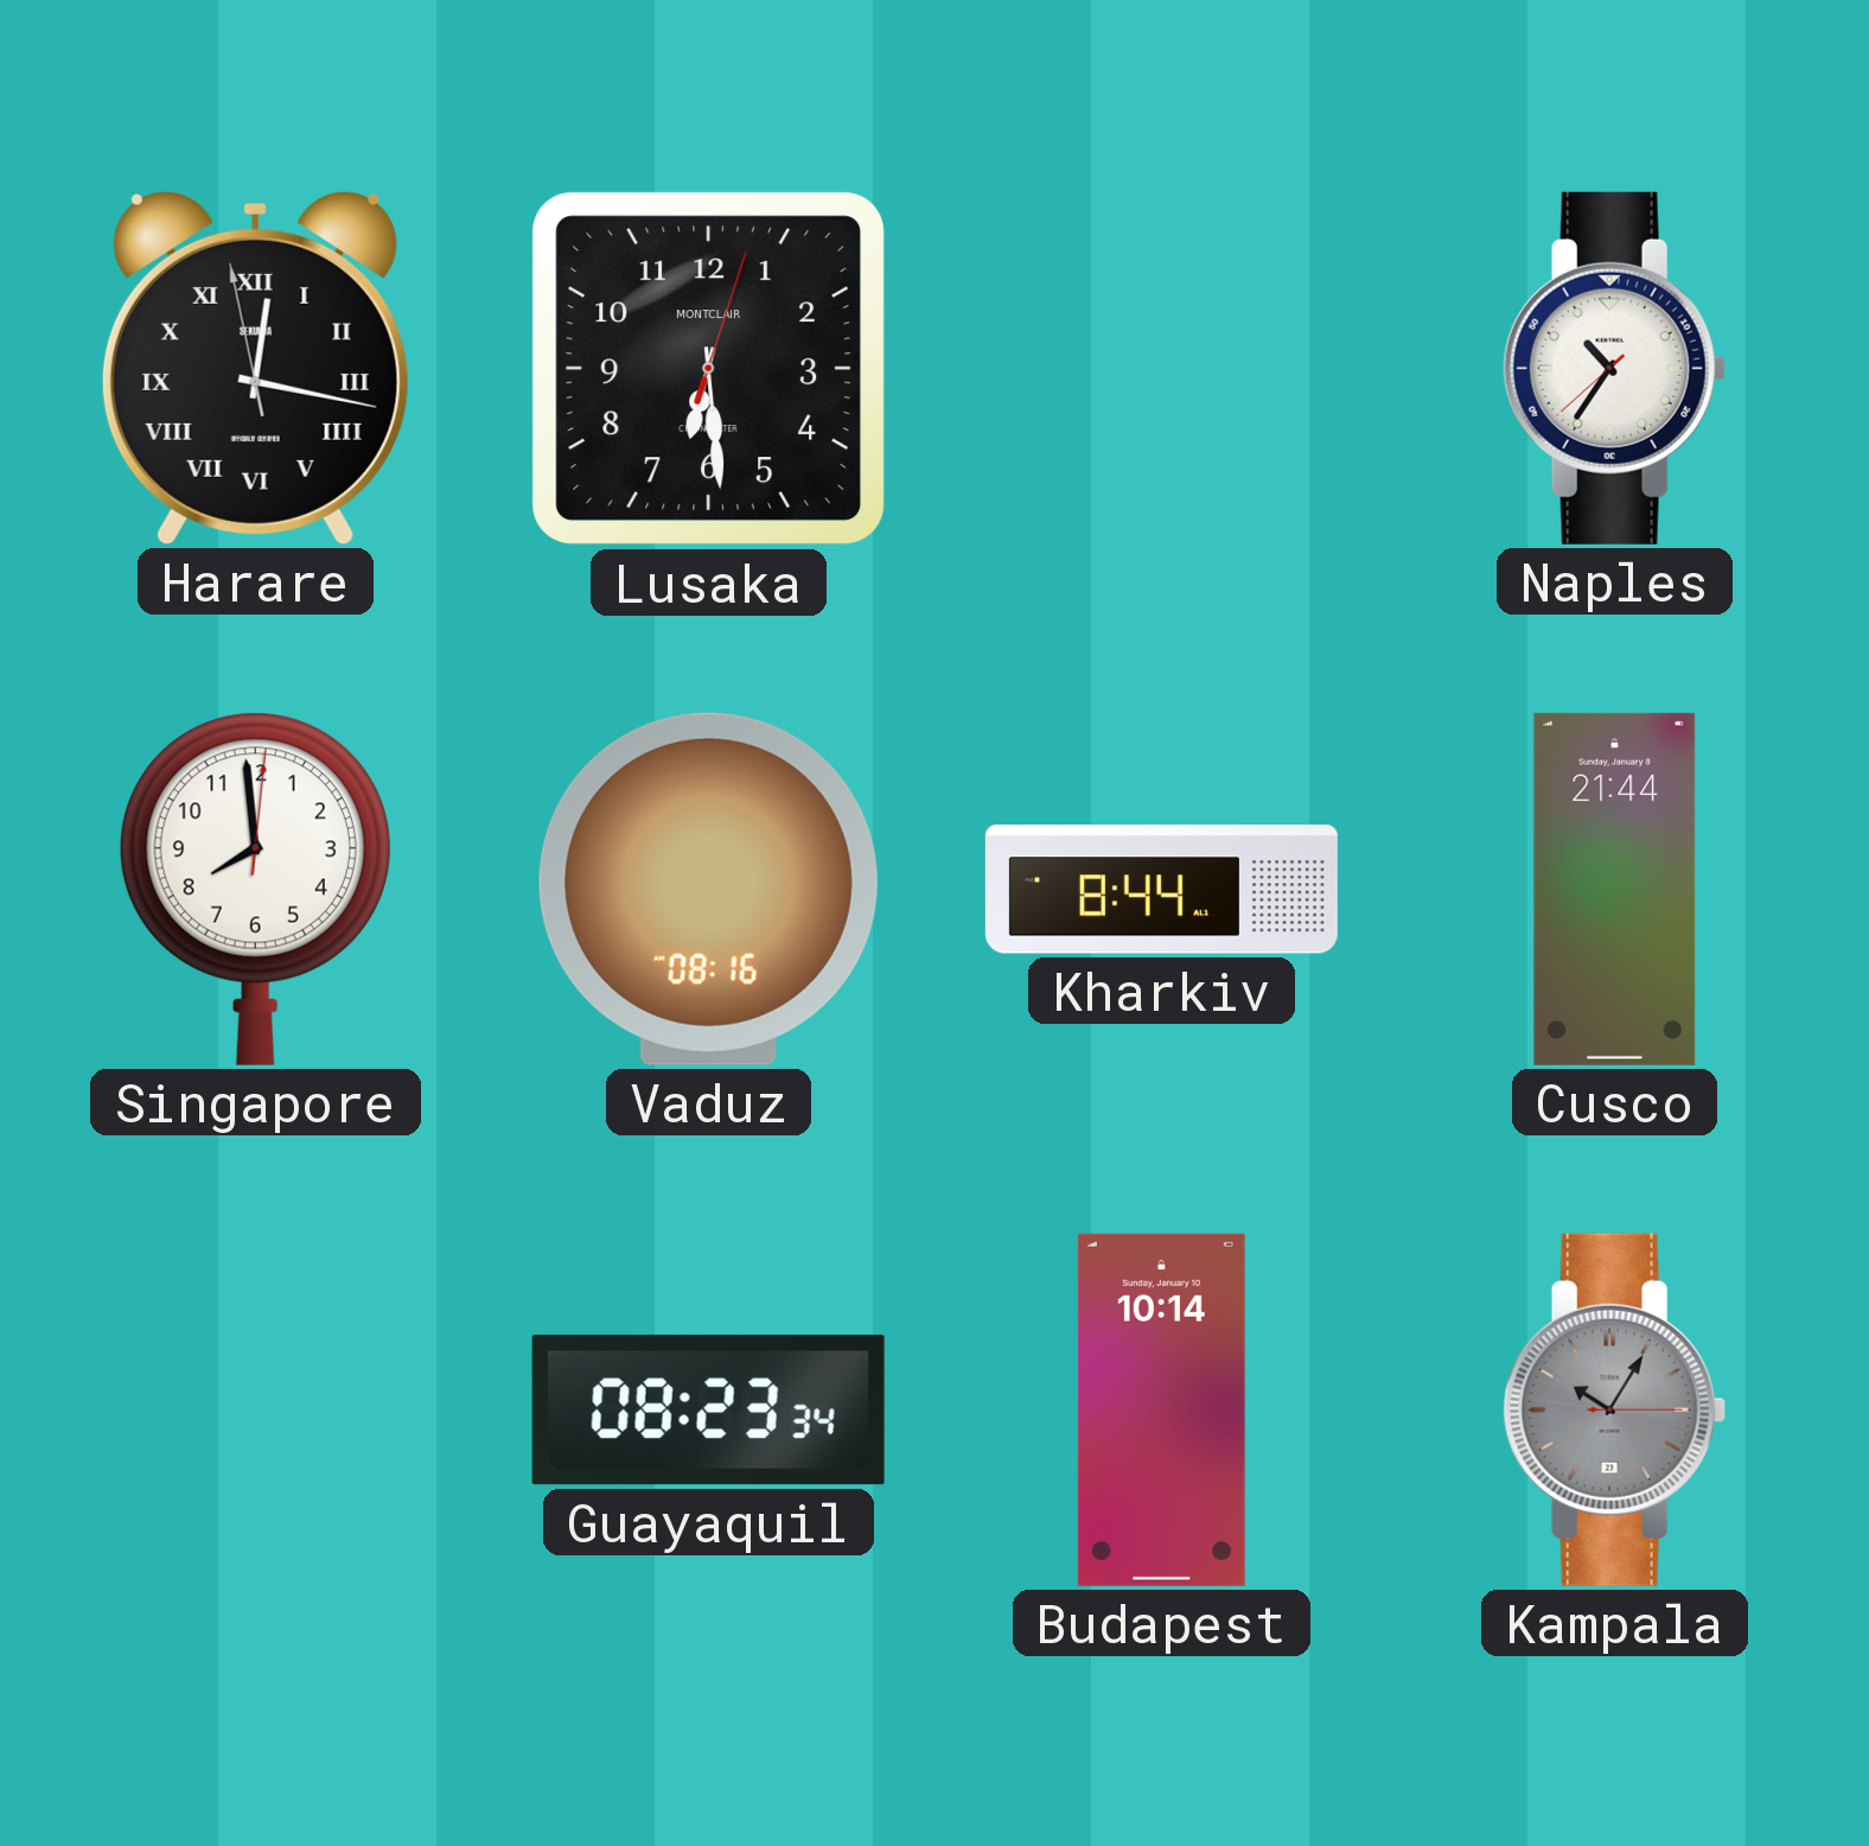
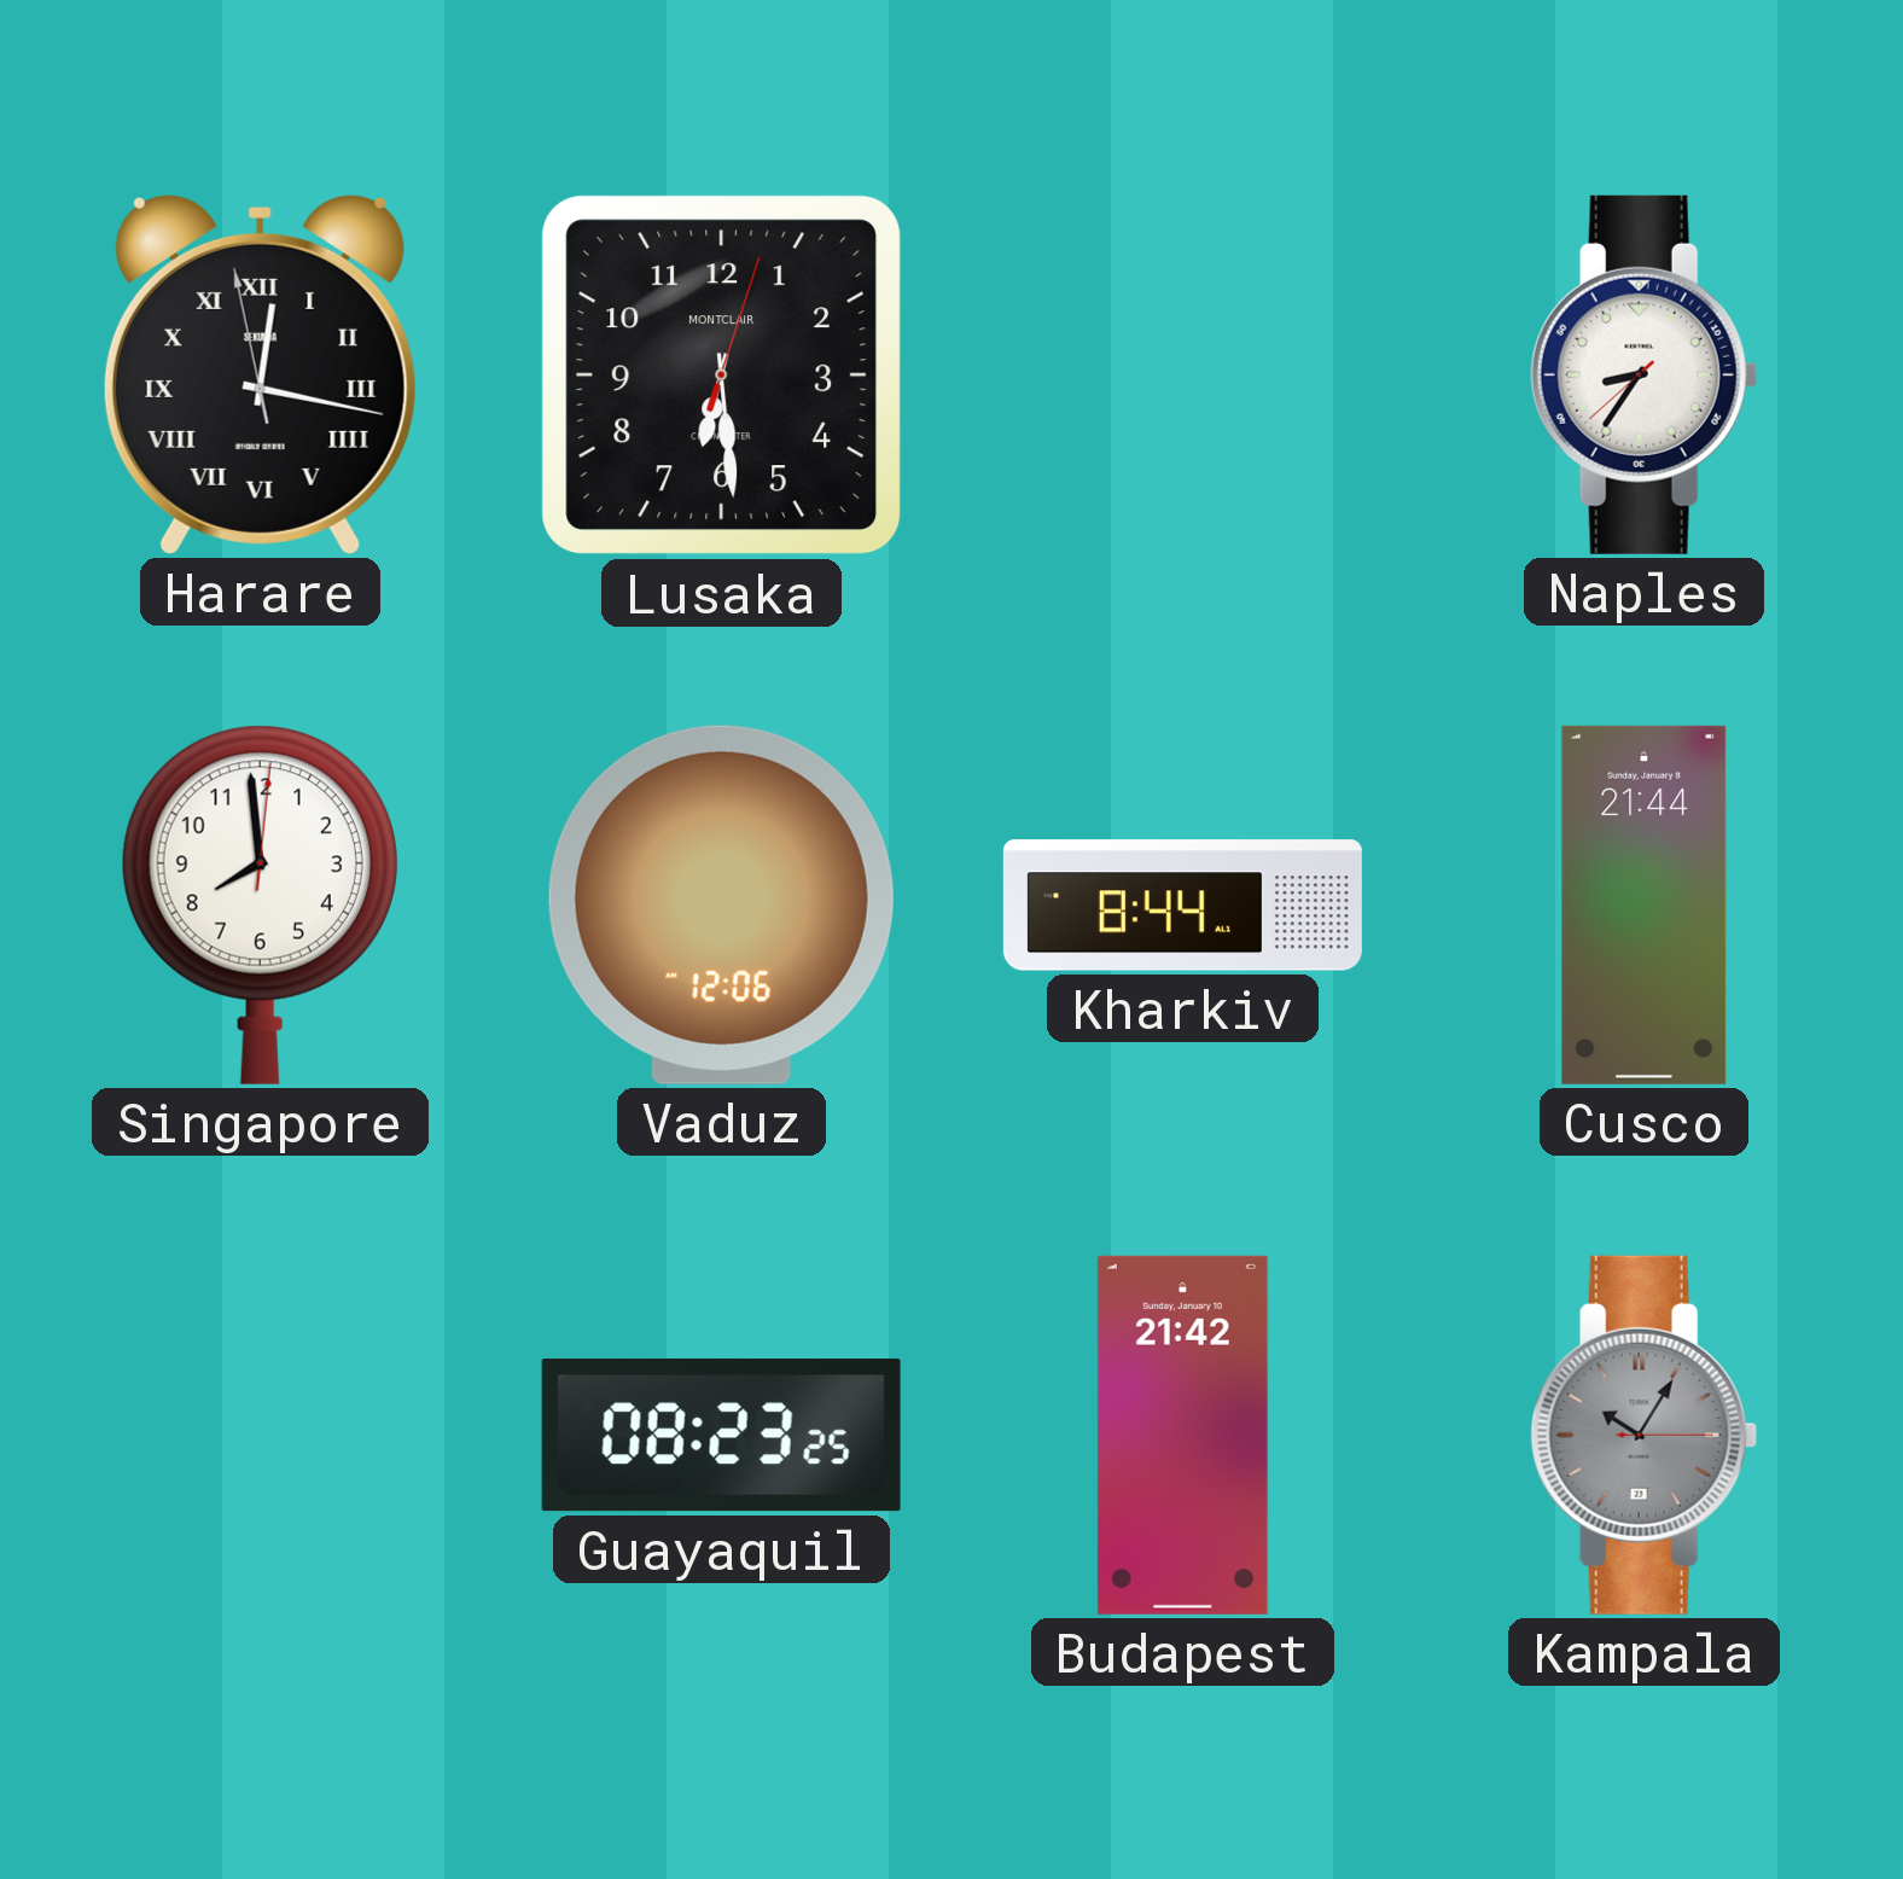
Naples: 10:35 -> 8:35 (1643, 374)
Vaduz: 08:16 -> 12:06 (721, 904)
Guayaquil: 08:23:34 -> 08:23:25 (721, 1436)
Budapest: 10:14 -> 21:42 (1182, 1435)
